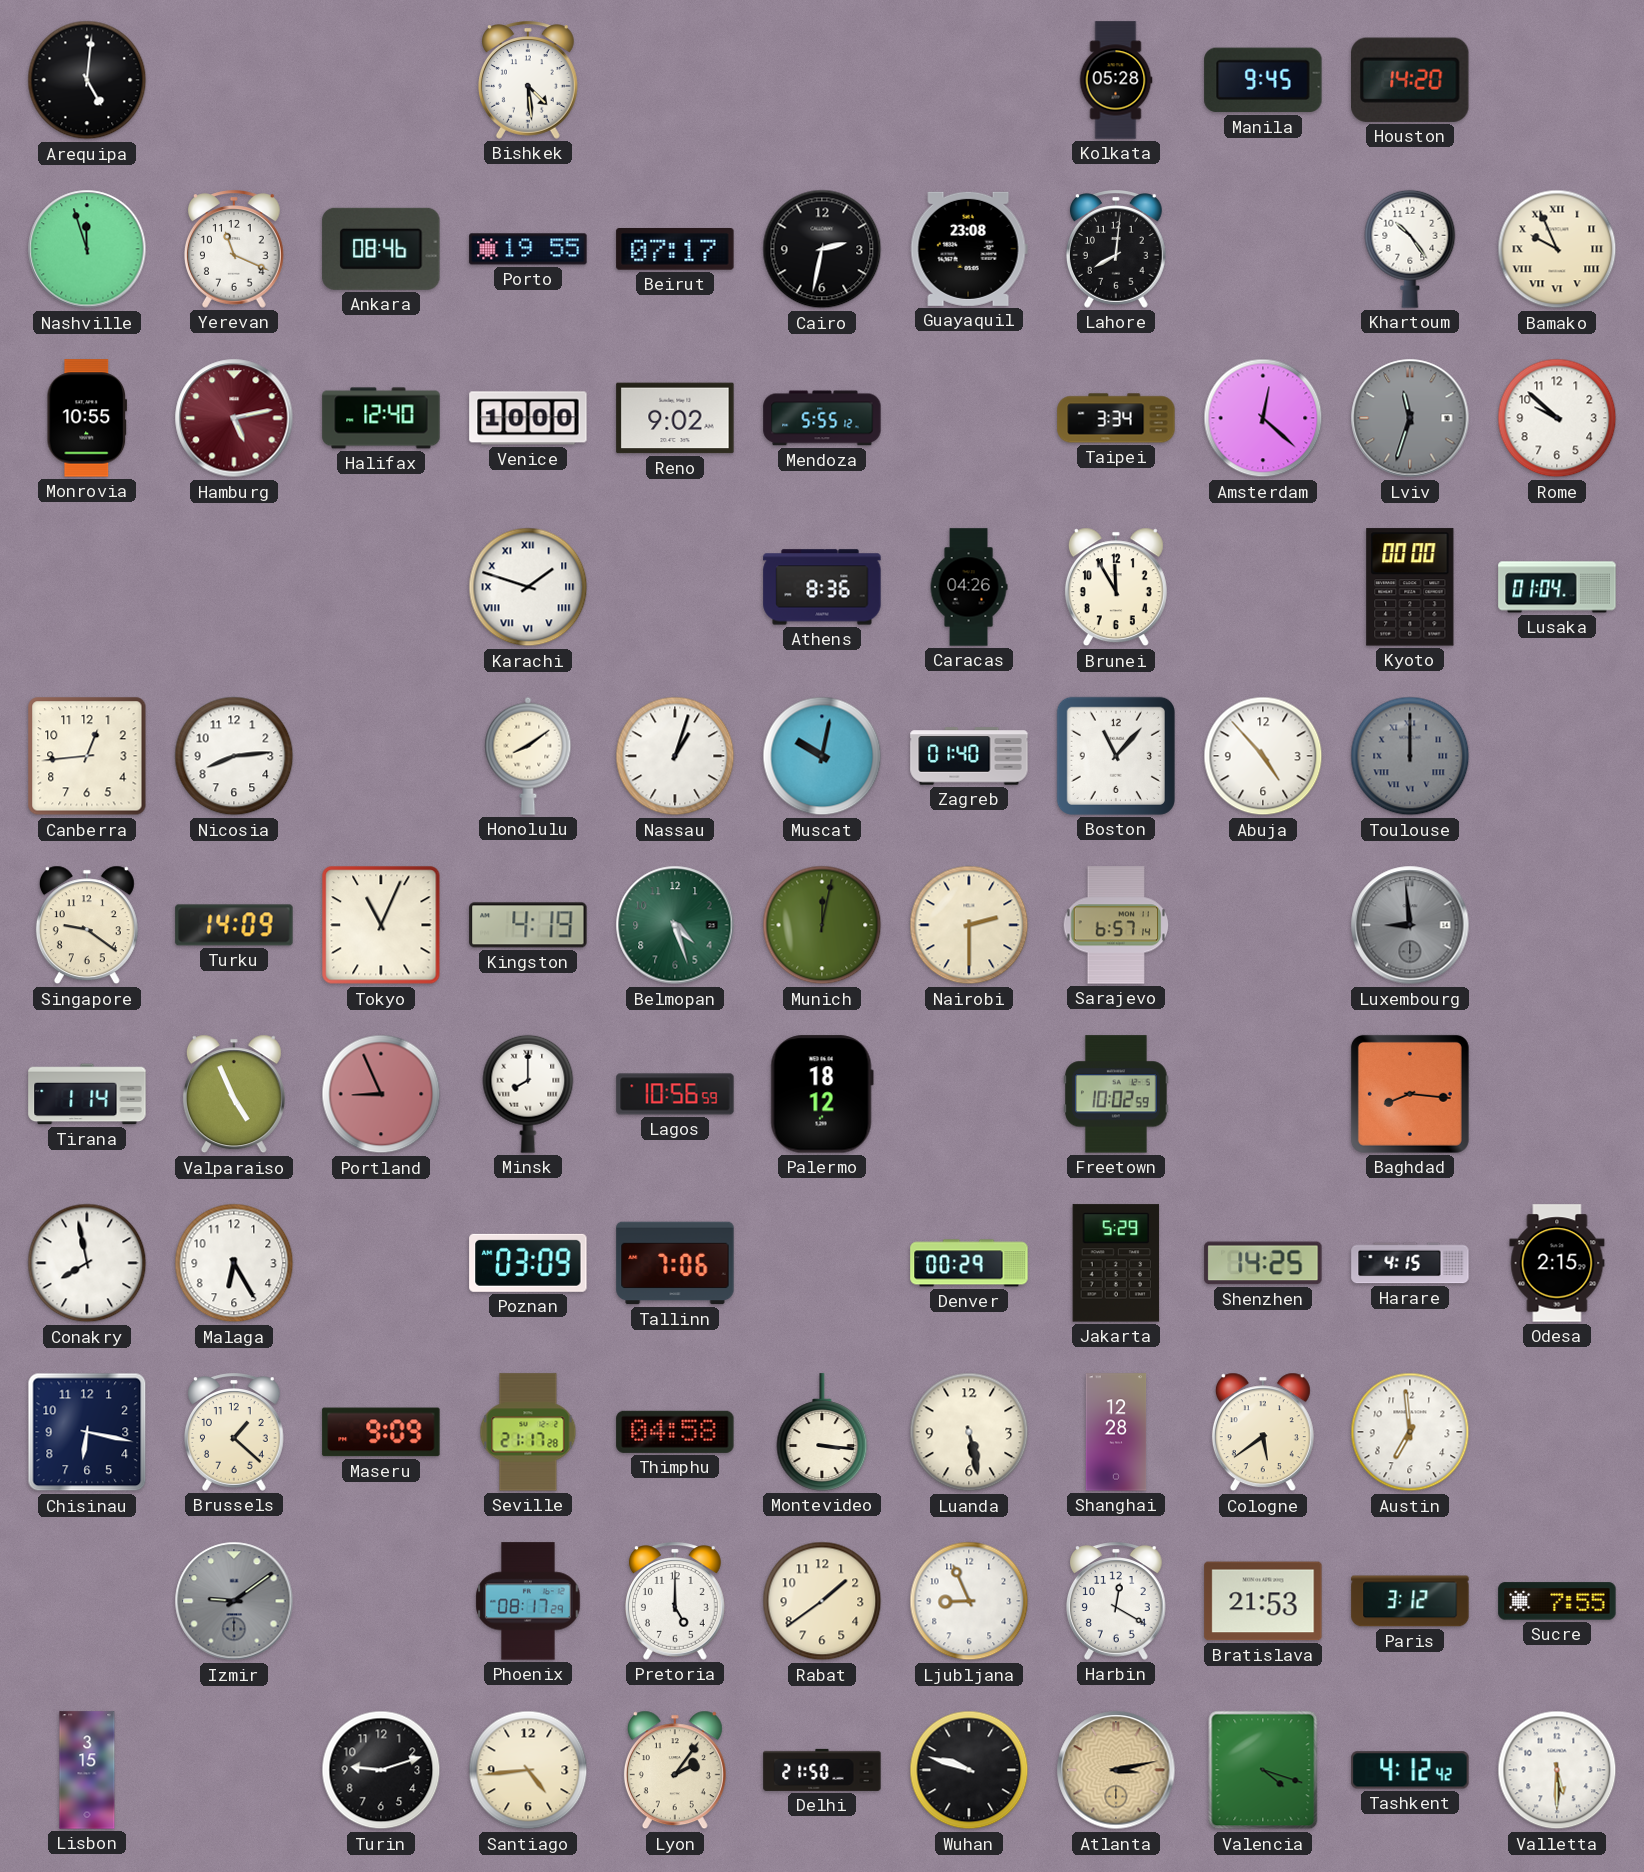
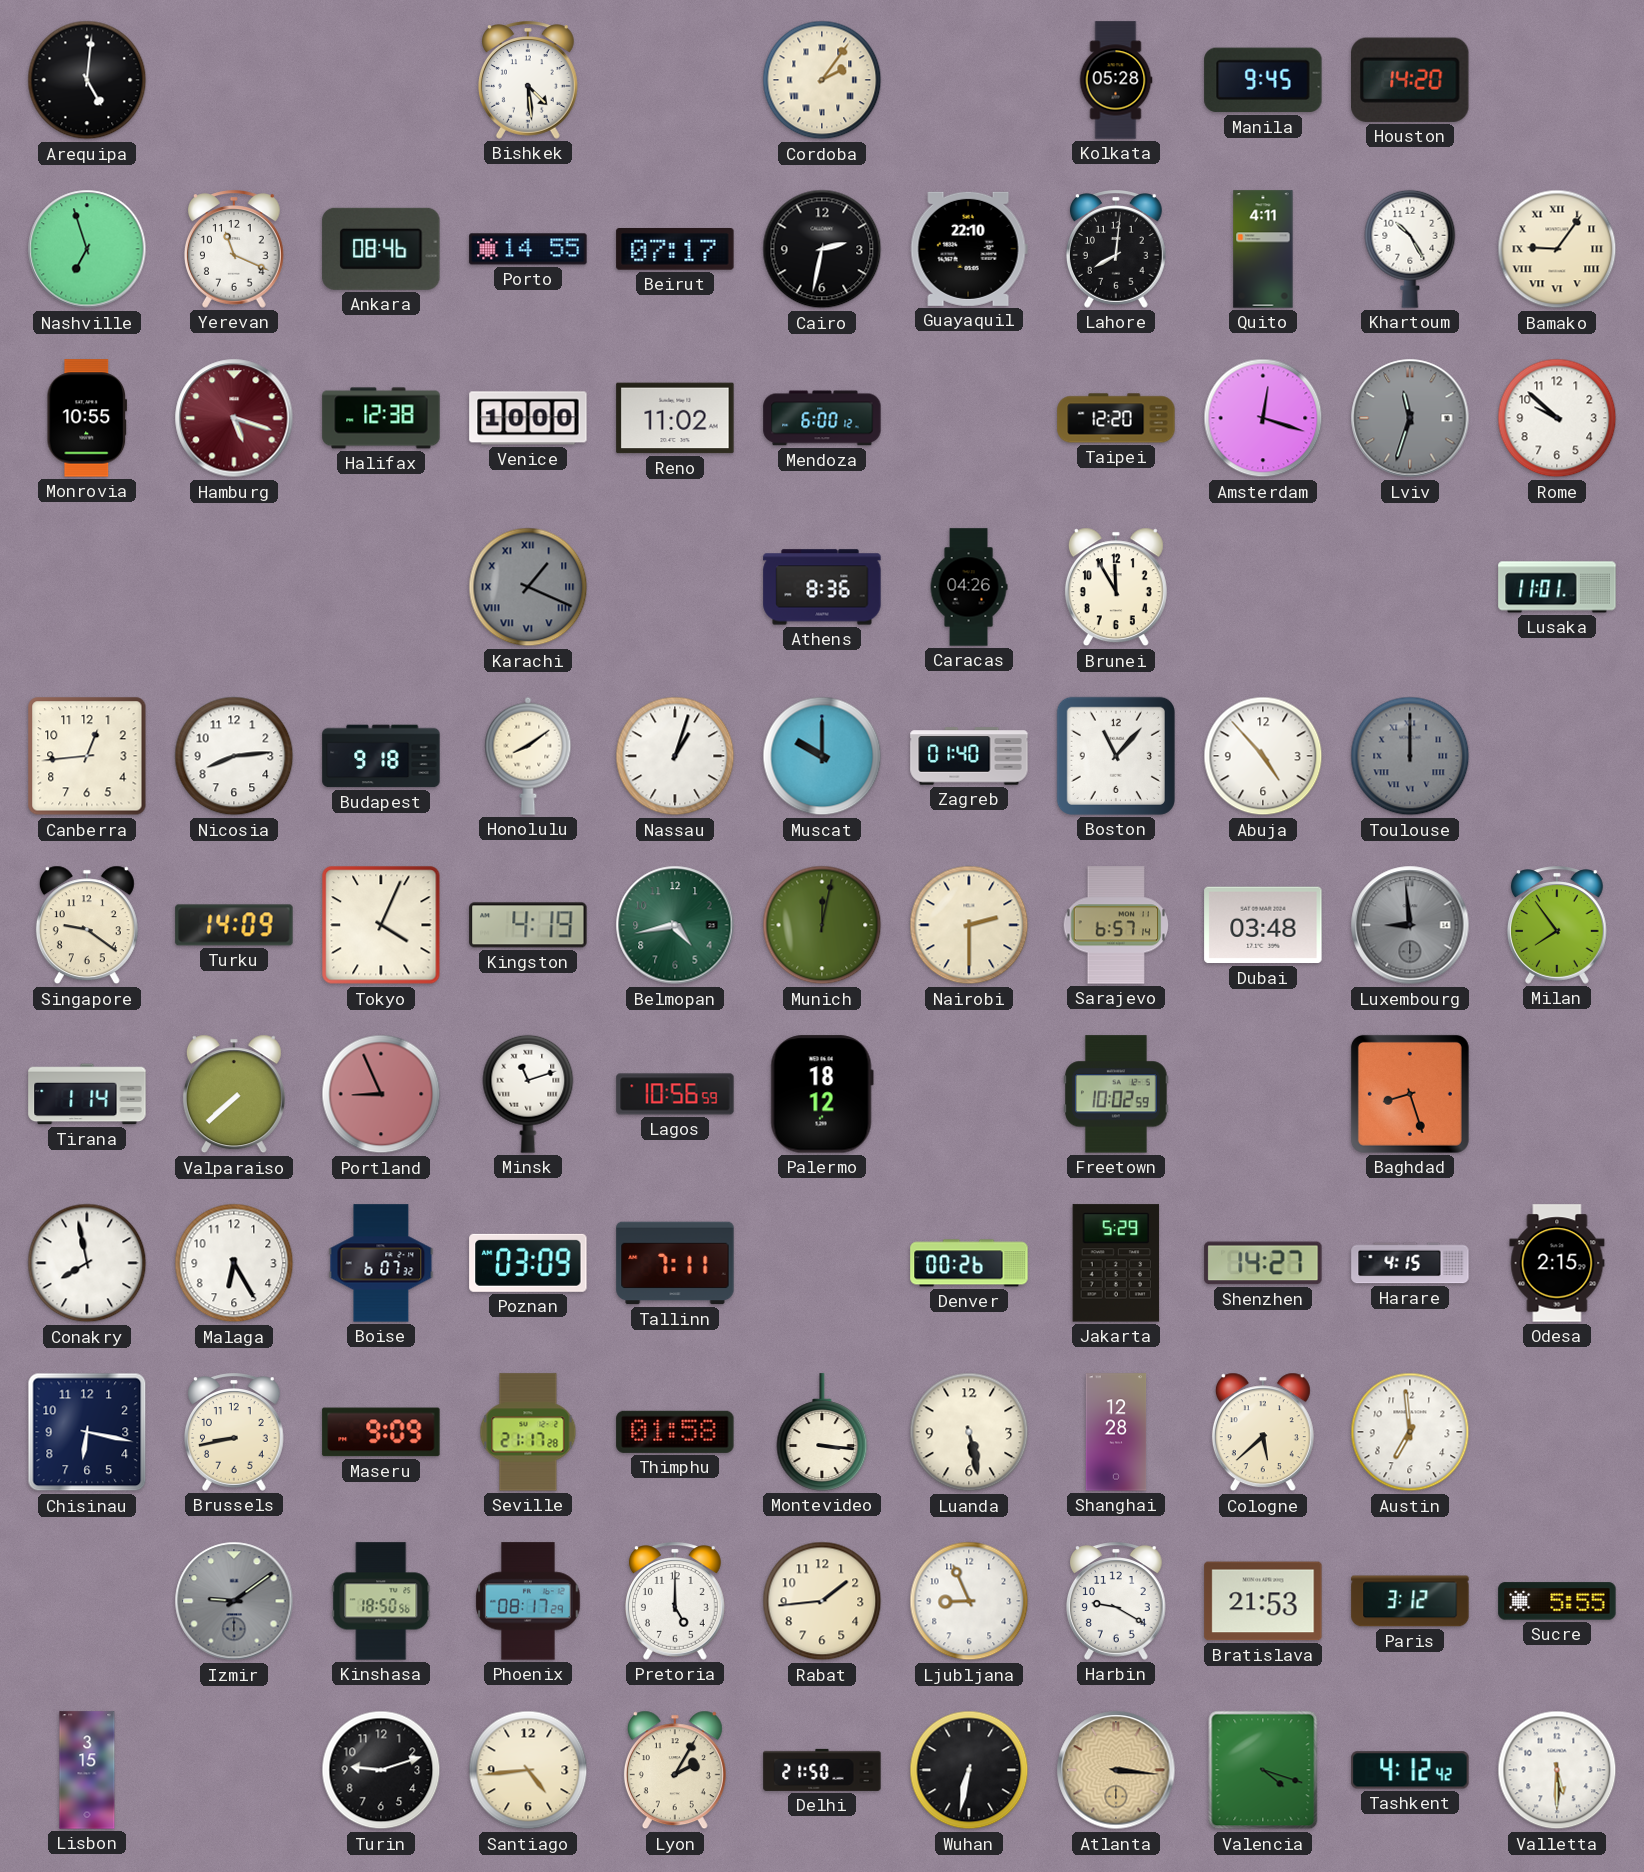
Cordoba: none -> 2:06 (822, 80)
Nashville: 11:57 -> 6:57 (87, 249)
Porto: 19:55 -> 14:55 (528, 249)
Guayaquil: 23:08 -> 22:10 (969, 249)
Quito: none -> 4:11 (1263, 249)
Khartoum: 10:24 -> 10:25 (1410, 249)
Bamako: 9:56 -> 9:06 (1557, 249)
Hamburg: 5:13 -> 5:18 (234, 418)
Halifax: 12:40 -> 12:38 (381, 418)
Reno: 9:02 -> 11:02 (675, 418)
Mendoza: 5:55 -> 6:00 (822, 418)
Taipei: 3:34 -> 12:20 (1116, 418)
Amsterdam: 12:22 -> 12:18 (1263, 418)
Karachi: 1:48 -> 1:19 (528, 587)
Karachi dial: white -> grey (528, 587)
Kyoto: 00:00 -> none (1410, 587)
Lusaka: 01:04 -> 11:01 (1557, 587)
Budapest: none -> 9:18 (381, 756)
Muscat: 10:02 -> 10:00 (822, 756)
Tokyo: 11:04 -> 4:04 (381, 925)
Belmopan: 4:27 -> 4:43 (675, 925)
Dubai: none -> 03:48 (1263, 925)
Milan: none -> 7:54 (1557, 925)
Valparaiso: 4:56 -> 7:38 (234, 1094)
Minsk: 8:00 -> 11:12 (528, 1094)
Baghdad: 8:16 -> 8:27 (1410, 1094)
Boise: none -> 6:07 (381, 1263)
Tallinn: 7:06 -> 7:11 (675, 1263)
Denver: 00:29 -> 00:26 (969, 1263)
Shenzhen: 14:25 -> 14:27 (1263, 1263)
Brussels: 1:22 -> 8:43 (234, 1432)
Thimphu: 04:58 -> 01:58 (675, 1432)
Cologne: 5:39 -> 5:38 (1263, 1432)
Kinshasa: none -> 18:50 (381, 1601)
Rabat: 1:39 -> 1:44 (822, 1601)
Harbin: 12:20 -> 9:20 (1116, 1601)
Sucre: 7:55 -> 5:55 (1557, 1601)
Lyon: 2:06 -> 2:05 (675, 1770)
Wuhan: 9:48 -> 6:32 (969, 1770)
Atlanta: 3:13 -> 3:16 (1116, 1770)
